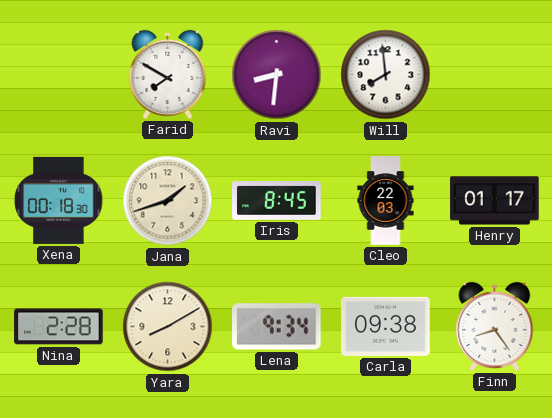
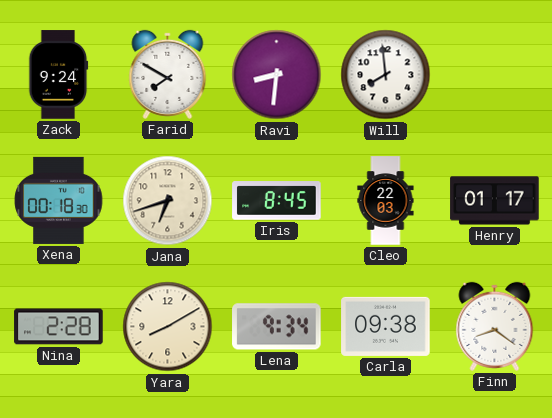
Zack: none -> 9:24 (58, 75)
Jana: 1:42 -> 6:42 (168, 201)
Finn: 8:24 -> 8:21 (495, 326)
